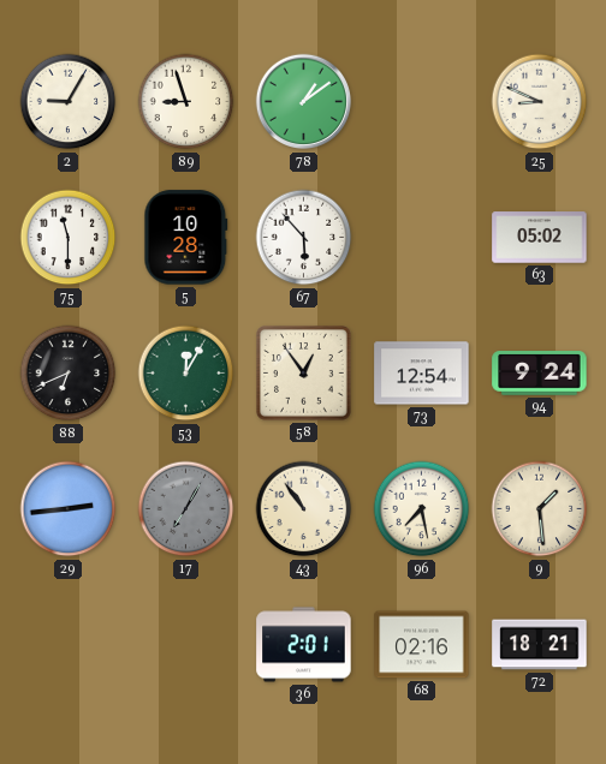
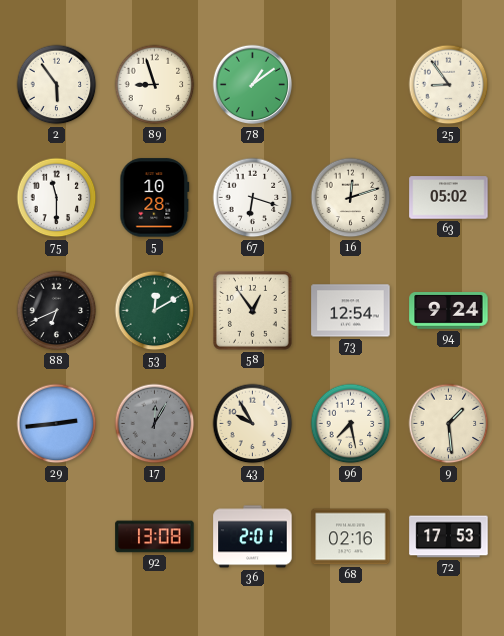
2: 9:05 -> 5:54 (57, 85)
25: 8:49 -> 8:54 (449, 85)
67: 5:53 -> 6:18 (253, 198)
16: none -> 12:12 (351, 198)
53: 12:05 -> 12:10 (155, 311)
17: 7:05 -> 12:05 (155, 424)
43: 10:54 -> 9:55 (253, 424)
92: none -> 13:08 (155, 537)
72: 18:21 -> 17:53 (449, 537)
